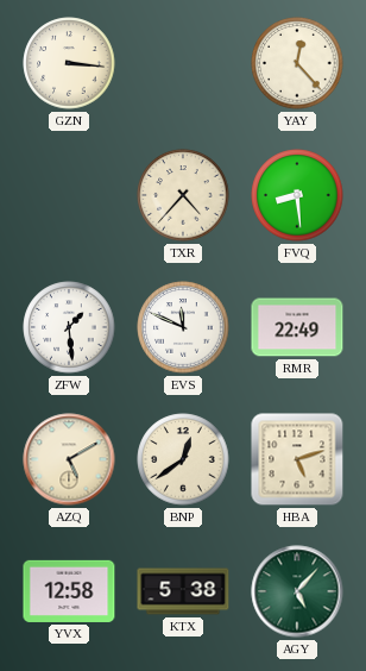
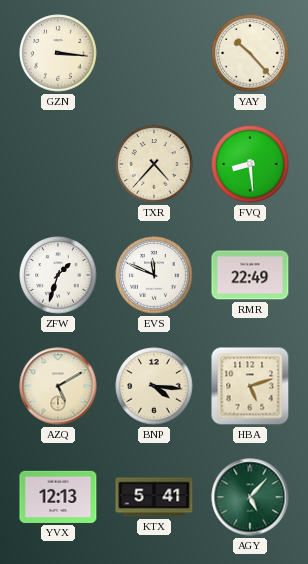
YAY: 12:23 -> 10:23 (250, 53)
ZFW: 1:29 -> 1:33 (58, 275)
BNP: 12:39 -> 4:16 (154, 386)
YVX: 12:58 -> 12:13 (58, 497)
KTX: 5:38 -> 5:41 (154, 497)
